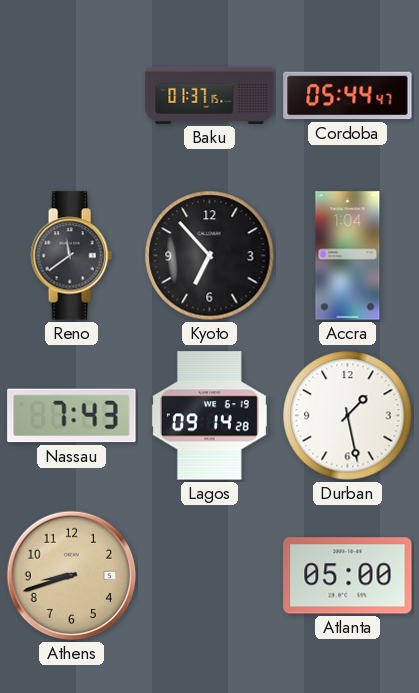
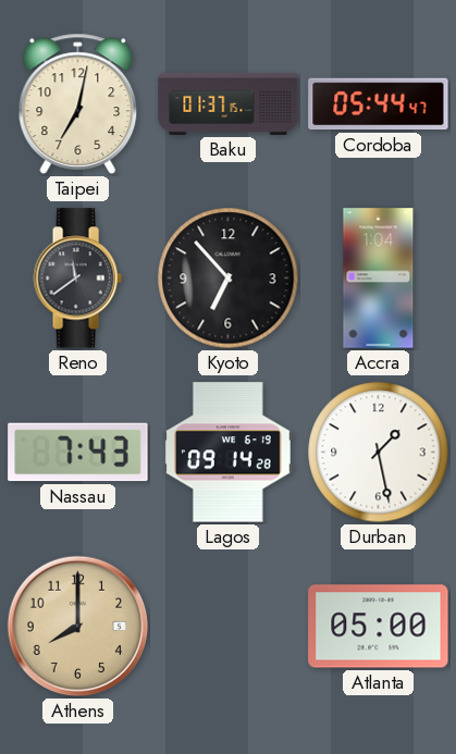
Taipei: none -> 7:02 (78, 103)
Athens: 8:42 -> 8:00 (78, 627)
